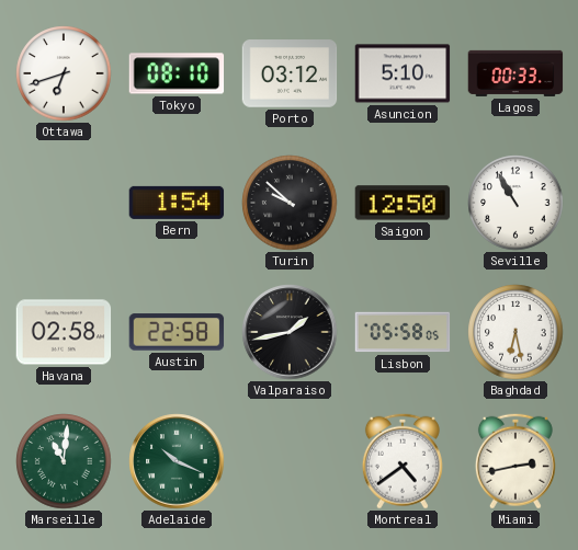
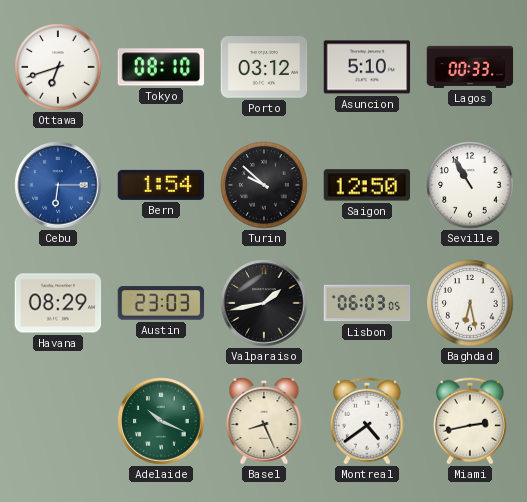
Cebu: none -> 6:15 (58, 185)
Havana: 02:58 -> 08:29 (58, 303)
Austin: 22:58 -> 23:03 (161, 303)
Lisbon: 05:58 -> 06:03 (367, 303)
Marseille: 11:01 -> none (64, 461)
Basel: none -> 8:26 (264, 421)
